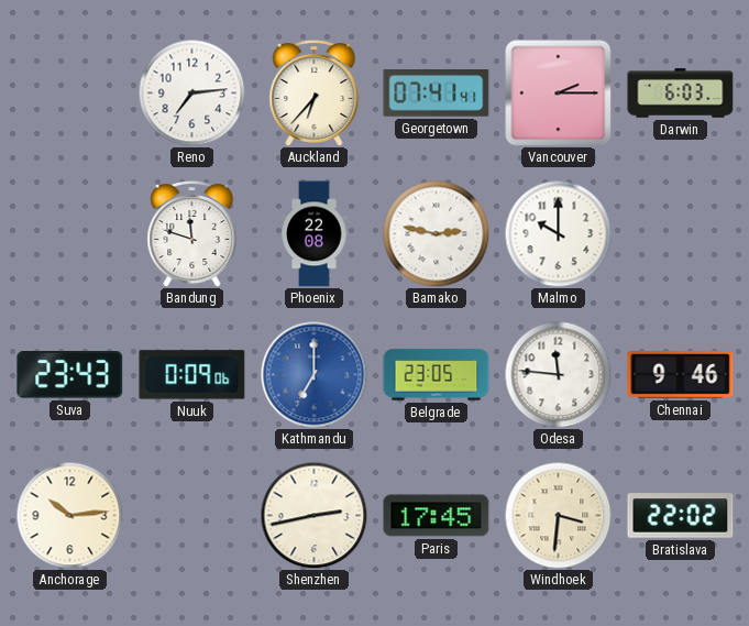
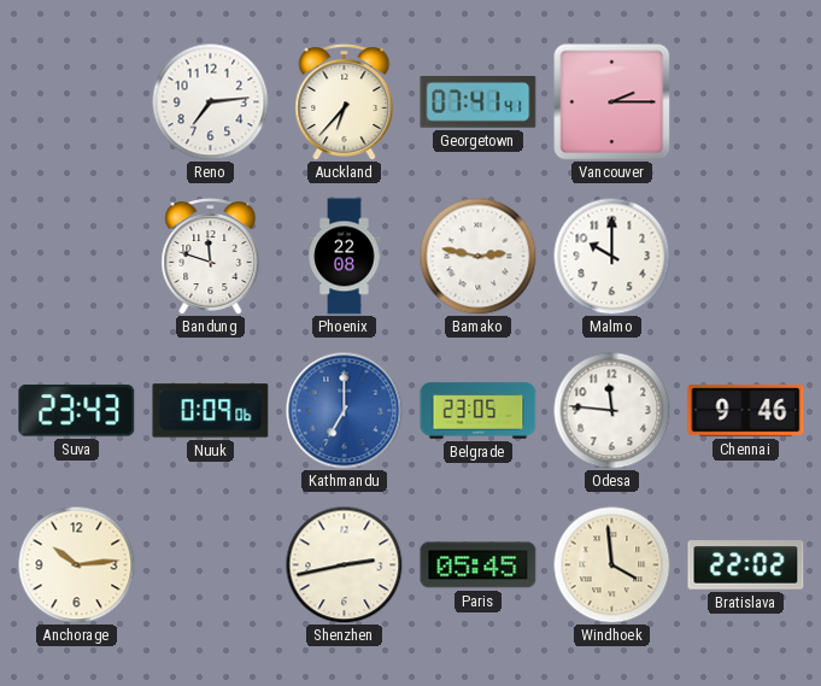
Darwin: 6:03 -> none (681, 94)
Paris: 17:45 -> 05:45 (479, 565)
Windhoek: 3:31 -> 3:59 (611, 564)
